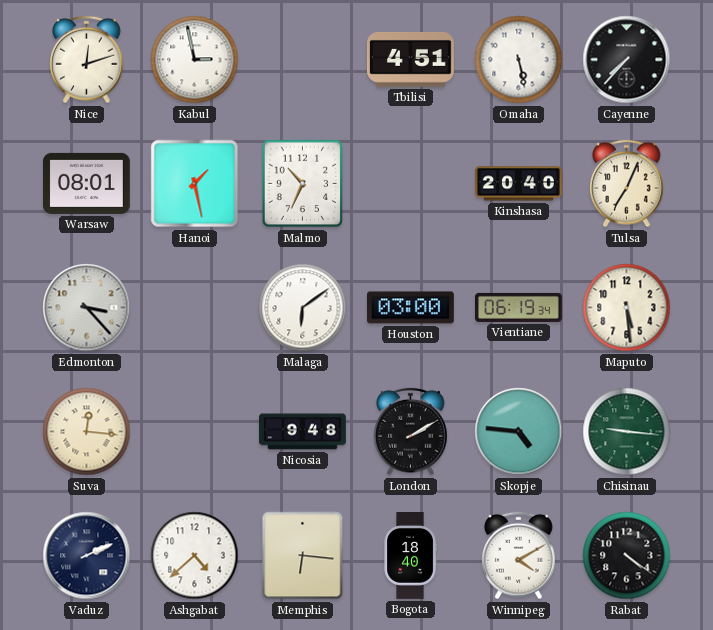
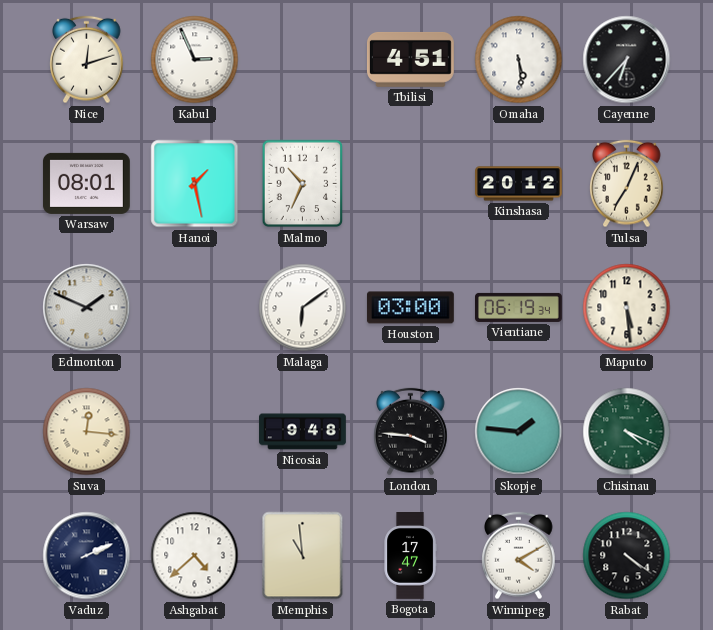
Kabul: 2:58 -> 2:56 (195, 60)
Omaha: 5:28 -> 5:29 (519, 60)
Cayenne: 7:37 -> 6:37 (627, 60)
Kinshasa: 20:40 -> 20:12 (519, 184)
Edmonton: 3:23 -> 1:49 (87, 308)
London: 2:10 -> 3:46 (411, 432)
Skopje: 4:46 -> 1:46 (519, 432)
Chisinau: 9:16 -> 4:19 (627, 432)
Memphis: 6:16 -> 10:59 (303, 556)
Bogota: 18:40 -> 17:47 (410, 556)
